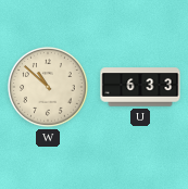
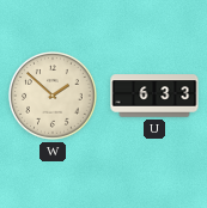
W: 10:52 -> 1:52 (54, 97)
